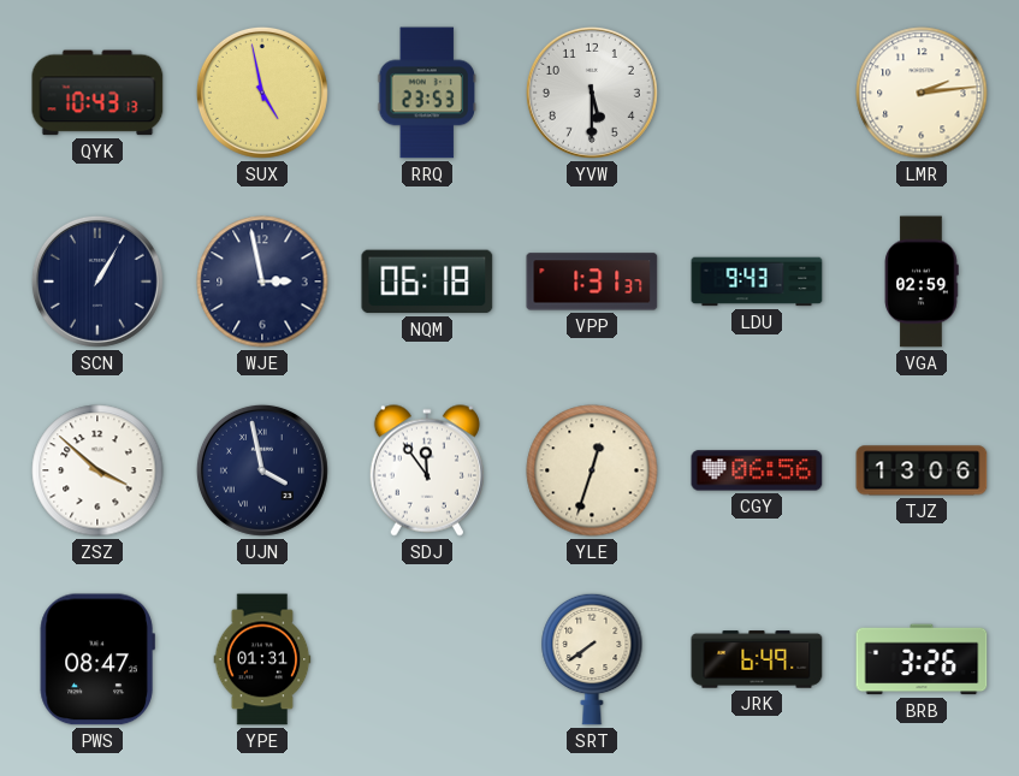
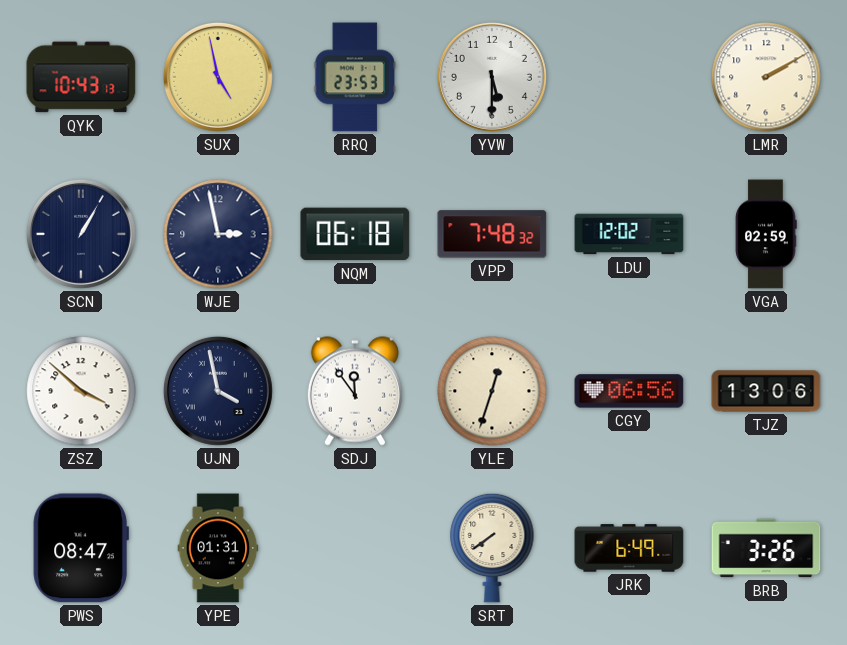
LMR: 2:14 -> 2:10 (766, 77)
VPP: 1:31 -> 7:48 (492, 234)
LDU: 9:43 -> 12:02 (629, 234)
